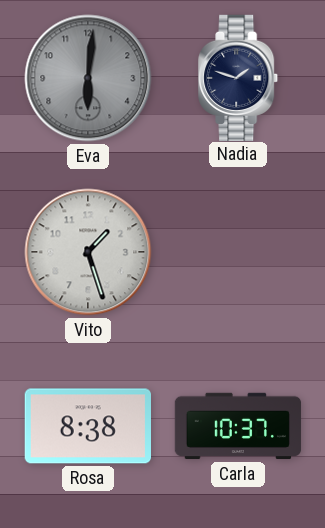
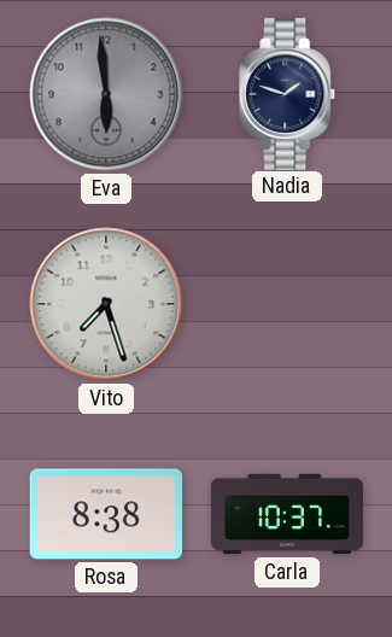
Eva: 6:01 -> 5:59 (106, 94)
Vito: 1:27 -> 7:27 (106, 304)
